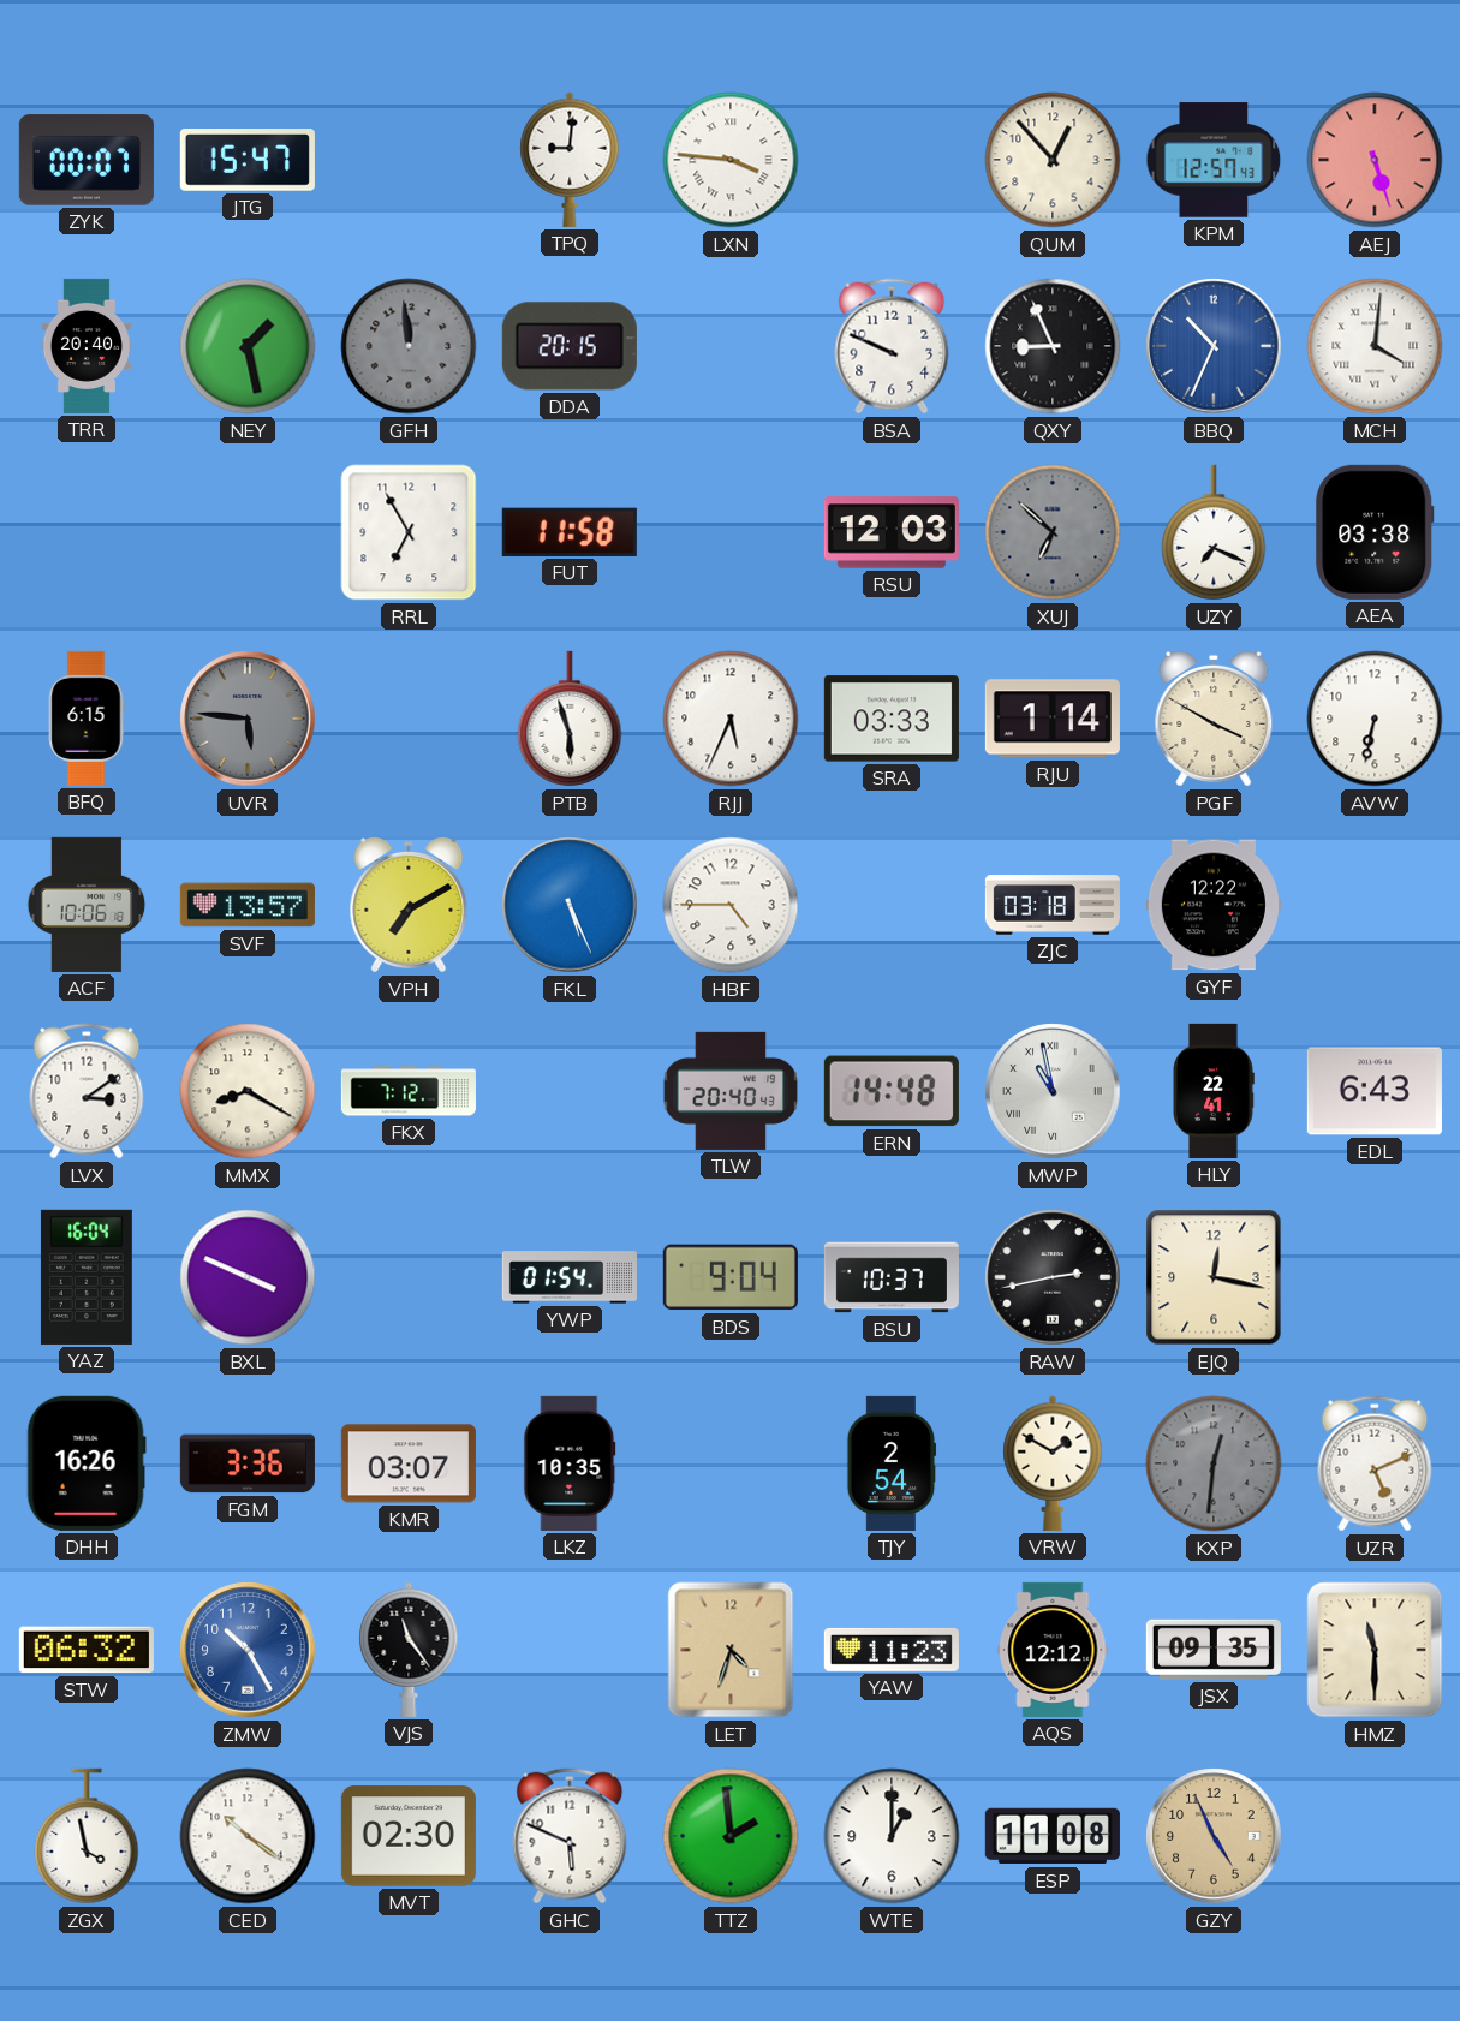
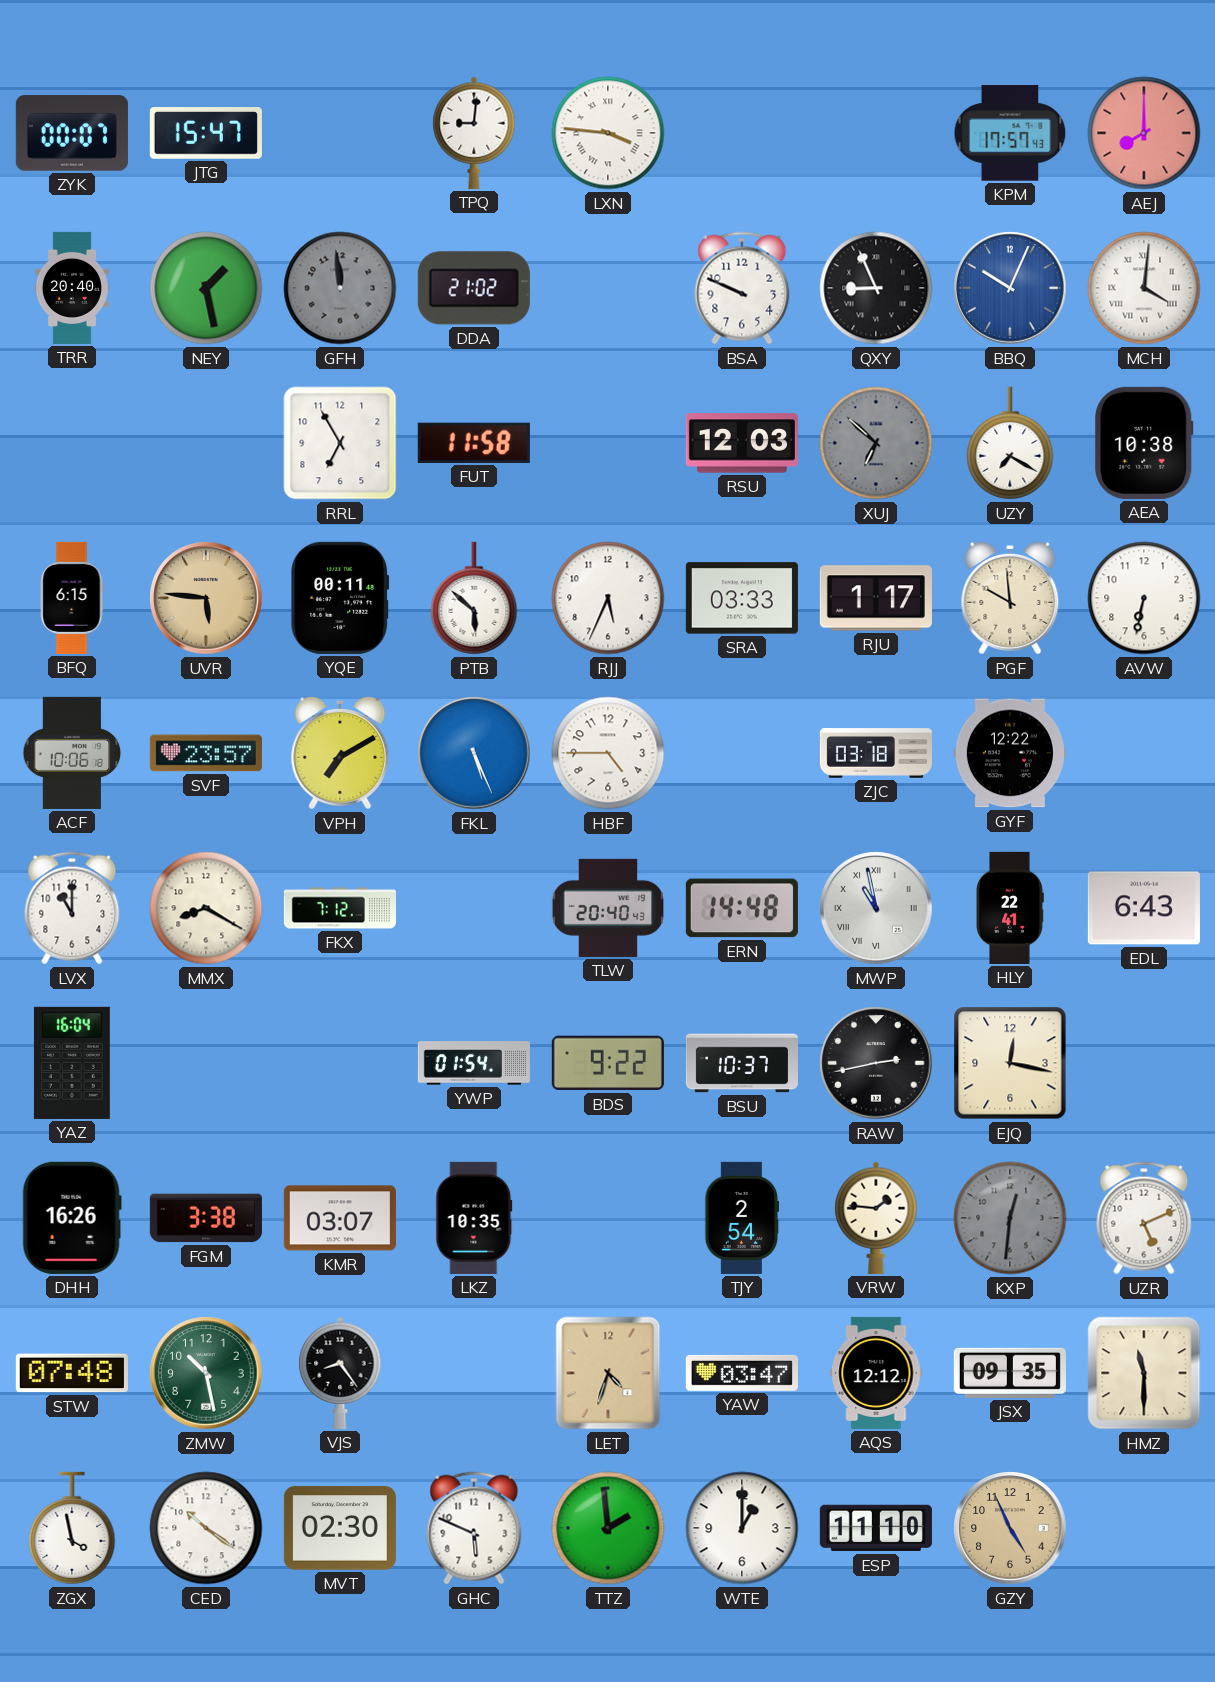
QUM: 12:53 -> none (1053, 160)
KPM: 12:57 -> 17:57 (1010, 133)
AEJ: 5:27 -> 8:00 (1144, 133)
DDA: 20:15 -> 21:02 (474, 288)
BBQ: 10:34 -> 10:04 (1010, 288)
UZY: 7:19 -> 7:20 (1010, 443)
AEA: 03:38 -> 10:38 (1144, 443)
UVR dial: grey -> champagne (206, 598)
YQE: none -> 00:11 (340, 598)
PTB: 5:57 -> 5:52 (474, 598)
RJU: 1:14 -> 1:17 (876, 598)
PGF: 3:50 -> 9:59 (1010, 598)
SVF: 13:57 -> 23:57 (206, 753)
LVX: 3:09 -> 11:00 (72, 908)
BXL: 3:49 -> none (248, 1277)
BDS: 9:04 -> 9:22 (608, 1063)
FGM: 3:36 -> 3:38 (206, 1218)
VRW: 1:50 -> 1:46 (876, 1218)
STW: 06:32 -> 07:48 (72, 1373)
ZMW: 10:25 -> 10:28 (206, 1373)
ZMW dial: blue -> green (206, 1373)
VJS: 11:24 -> 8:24 (340, 1373)
YAW: 11:23 -> 03:47 (742, 1373)
ESP: 11:08 -> 11:10 (876, 1528)
